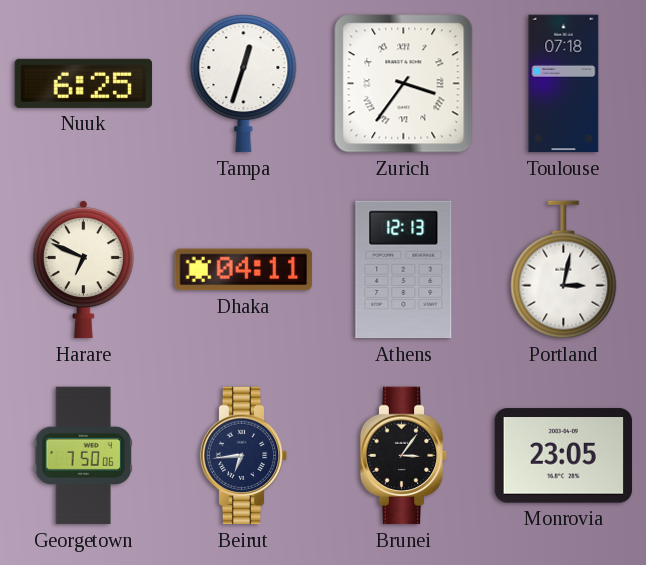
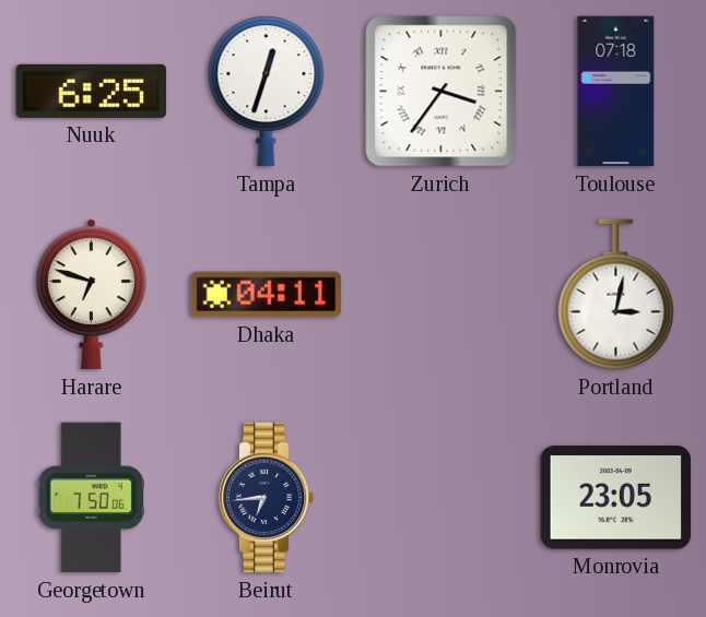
Harare: 6:49 -> 6:48 (91, 295)
Athens: 12:13 -> none (404, 270)
Brunei: 3:06 -> none (404, 456)
